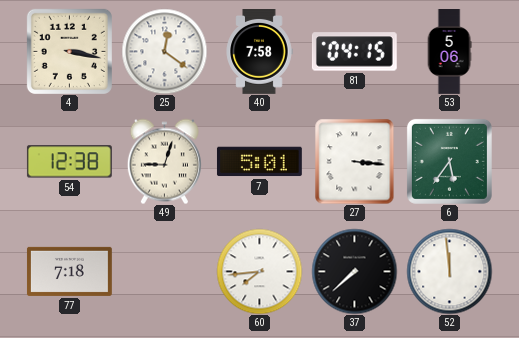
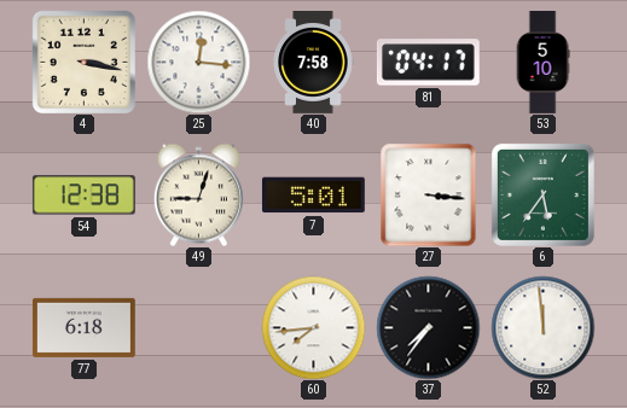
25: 12:21 -> 12:16 (198, 62)
81: 04:15 -> 04:17 (428, 63)
53: 5:06 -> 5:10 (542, 63)
77: 7:18 -> 6:18 (83, 327)
37: 7:38 -> 7:36 (428, 327)
